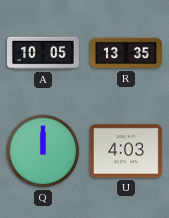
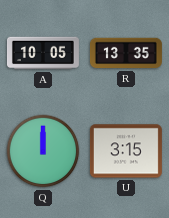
U: 4:03 -> 3:15 (126, 151)
